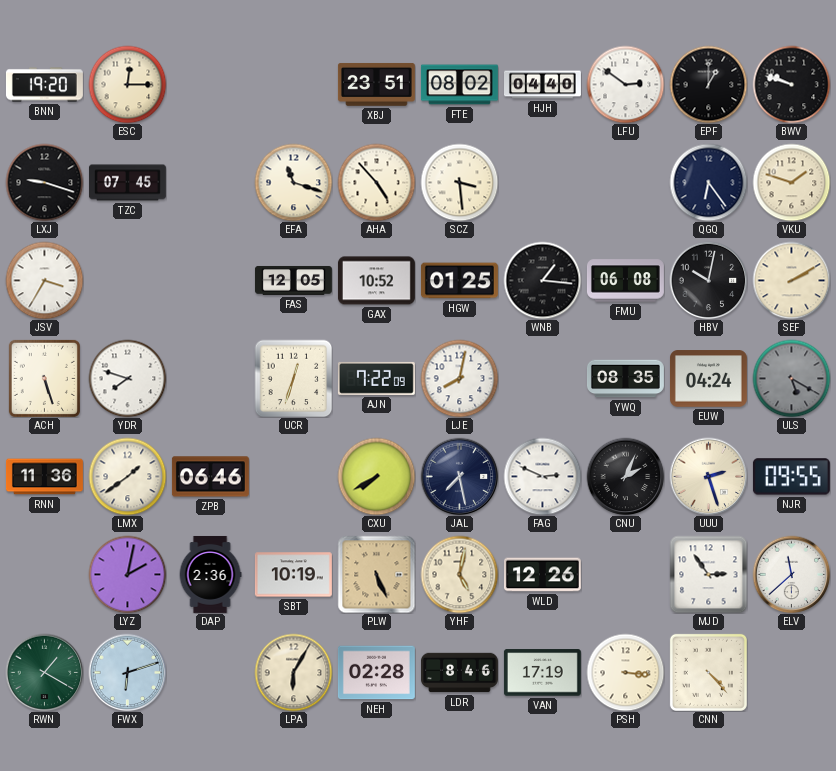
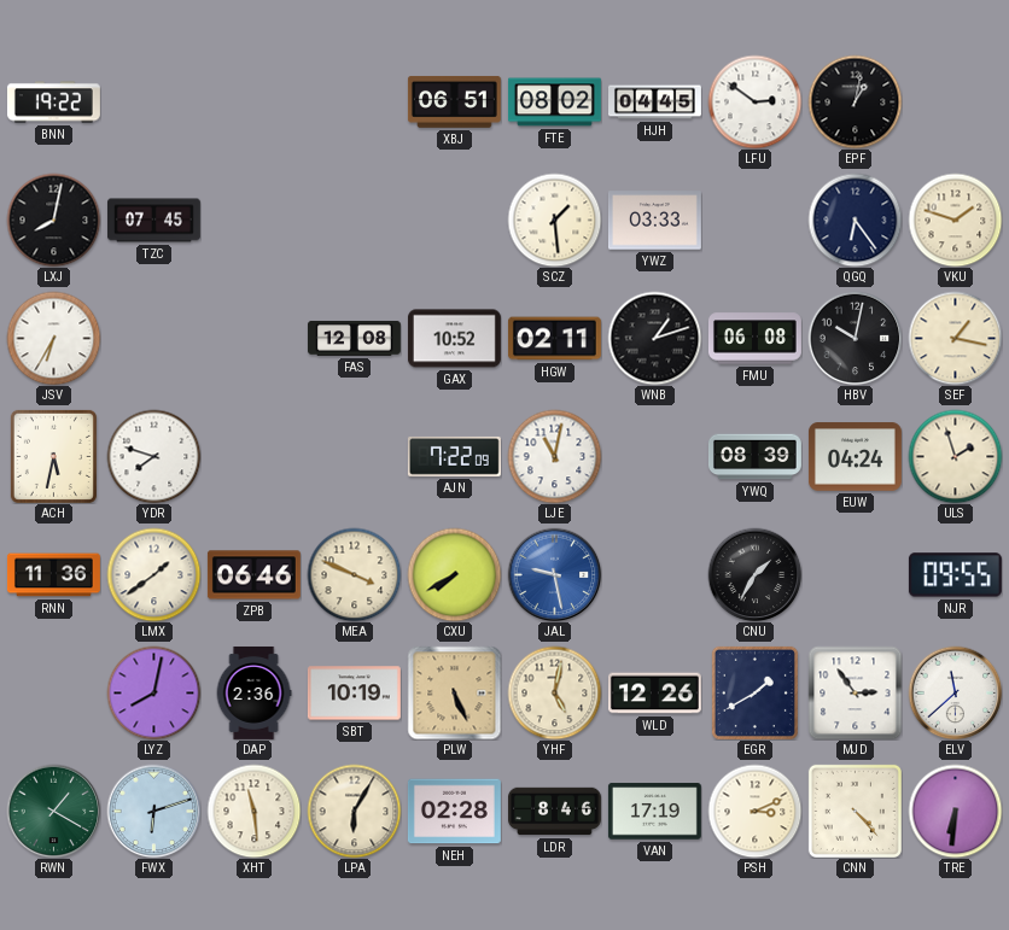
BNN: 19:20 -> 19:22 (53, 103)
ESC: 12:15 -> none (127, 84)
XBJ: 23:51 -> 06:51 (454, 101)
HJH: 04:40 -> 04:45 (655, 103)
EPF: 1:00 -> 1:02 (855, 101)
BWV: 9:48 -> none (791, 84)
LXJ: 9:18 -> 8:02 (53, 220)
EFA: 11:18 -> none (293, 182)
AHA: 4:53 -> none (376, 182)
SCZ: 3:29 -> 1:29 (554, 220)
YWZ: none -> 03:33 (654, 221)
JSV: 3:35 -> 6:35 (53, 338)
FAS: 12:05 -> 12:08 (354, 338)
HGW: 01:25 -> 02:11 (554, 339)
WNB: 1:16 -> 1:12 (654, 338)
SEF: 2:10 -> 1:17 (955, 338)
ACH: 5:27 -> 5:32 (53, 456)
UCR: 12:33 -> none (293, 378)
LJE: 8:02 -> 11:02 (554, 456)
YWQ: 08:35 -> 08:39 (754, 457)
ULS: 5:20 -> 1:57 (955, 456)
ULS dial: grey -> cream (955, 456)
MEA: none -> 3:49 (354, 574)
JAL: 7:28 -> 9:28 (554, 574)
JAL dial: navy -> blue (554, 574)
FAG: 2:49 -> none (542, 476)
CNU: 2:04 -> 1:35 (754, 574)
UUU: 2:27 -> none (708, 476)
LYZ: 2:02 -> 8:02 (153, 692)
EGR: none -> 1:40 (754, 692)
XHT: none -> 11:29 (253, 811)
PSH: 3:16 -> 3:11 (754, 811)
TRE: none -> 6:31 (955, 811)
